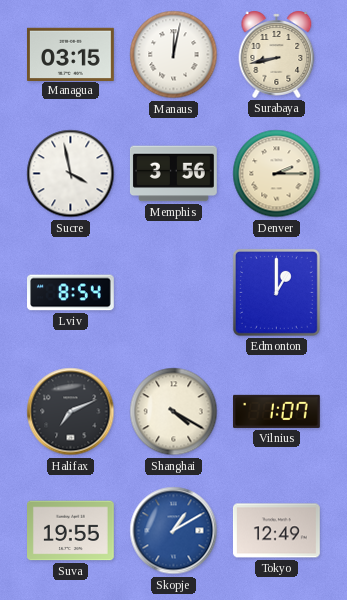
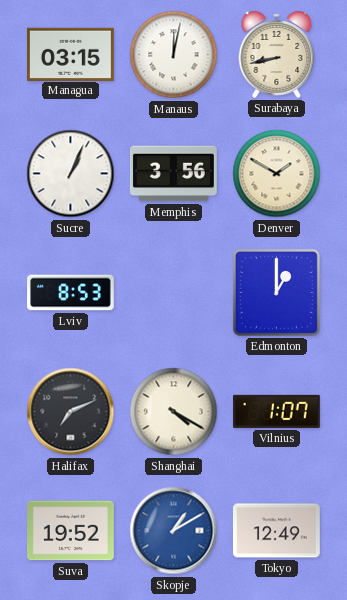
Sucre: 3:58 -> 1:04 (71, 174)
Denver: 2:15 -> 1:50 (277, 174)
Lviv: 8:54 -> 8:53 (71, 293)
Suva: 19:55 -> 19:52 (71, 531)
